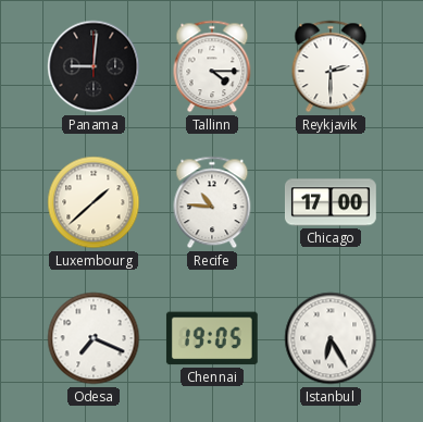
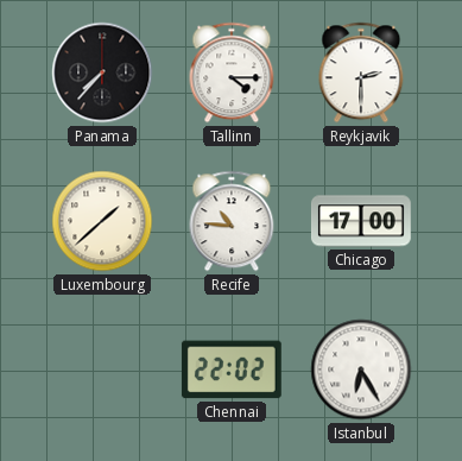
Panama: 9:01 -> 7:37 (102, 72)
Odesa: 7:19 -> none (94, 338)
Chennai: 19:05 -> 22:02 (232, 370)
